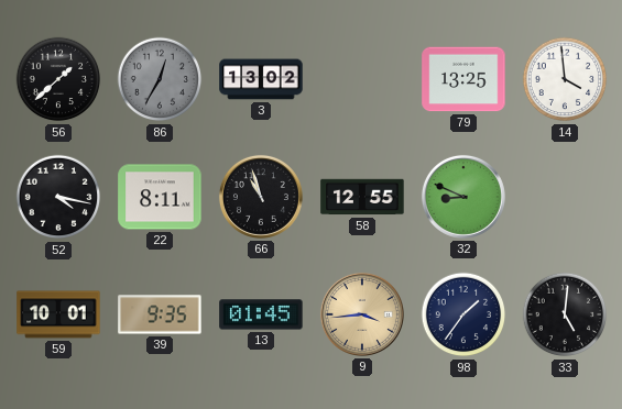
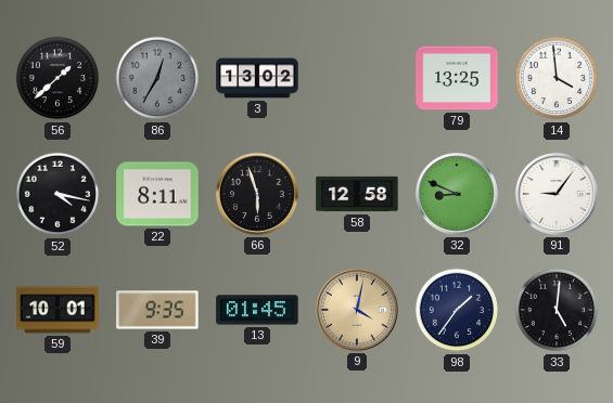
66: 10:57 -> 5:57 (257, 194)
58: 12:55 -> 12:58 (357, 194)
91: none -> 9:06 (557, 194)
9: 3:44 -> 4:02 (357, 310)
